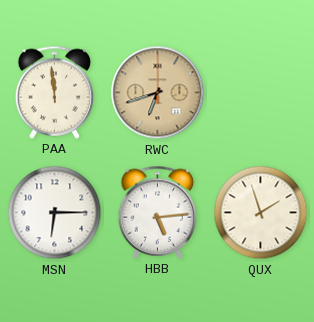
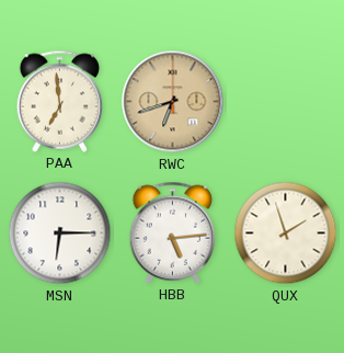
PAA: 11:59 -> 6:59 (60, 101)
